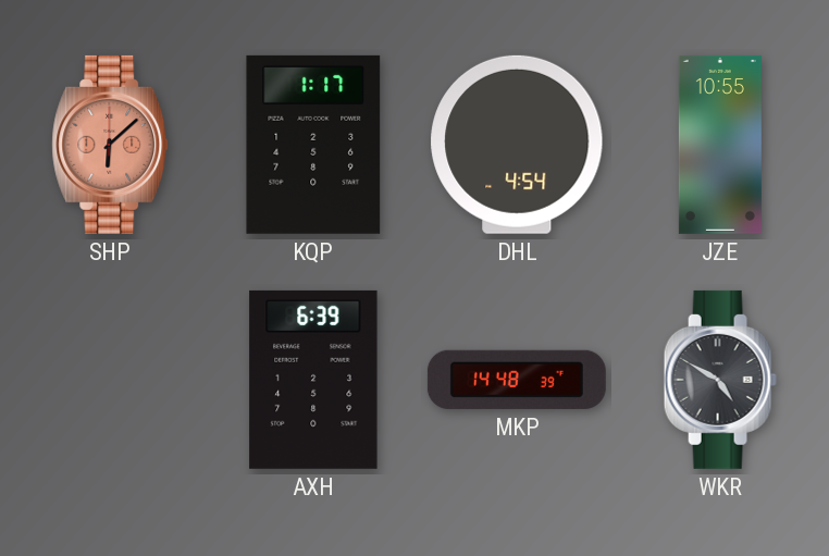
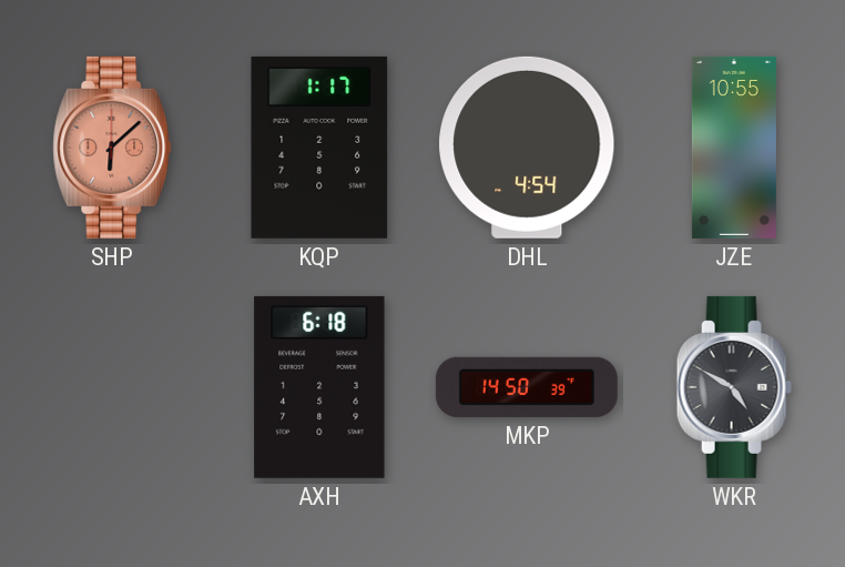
AXH: 6:39 -> 6:18 (319, 387)
MKP: 14:48 -> 14:50 (527, 387)
